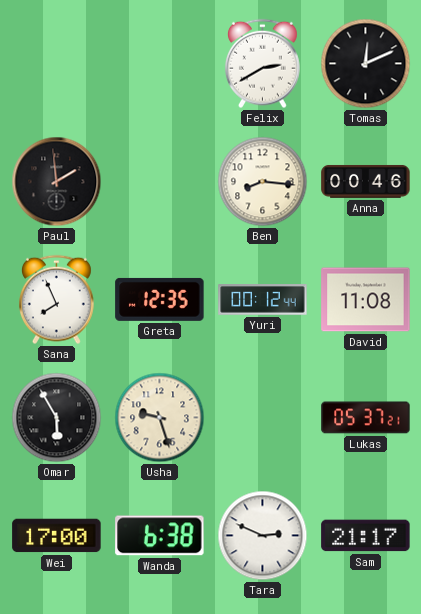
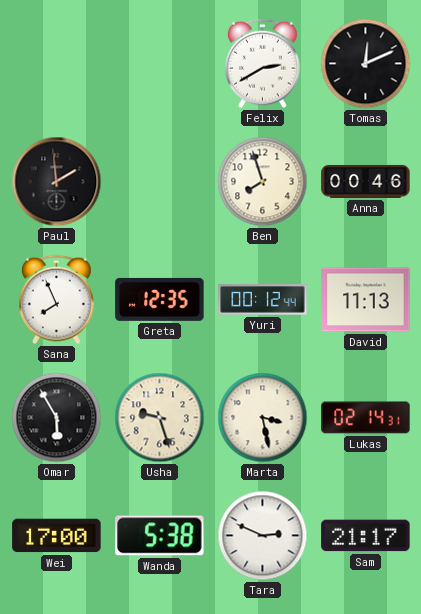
Ben: 8:16 -> 7:57 (263, 182)
David: 11:08 -> 11:13 (366, 300)
Marta: none -> 3:28 (263, 418)
Lukas: 05:37 -> 02:14 (366, 418)
Wanda: 6:38 -> 5:38 (160, 536)
